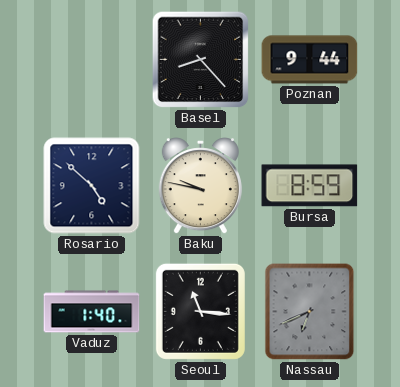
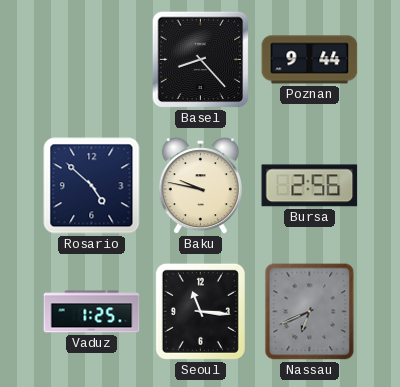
Bursa: 8:59 -> 2:56 (310, 186)
Vaduz: 1:40 -> 1:25 (92, 312)
